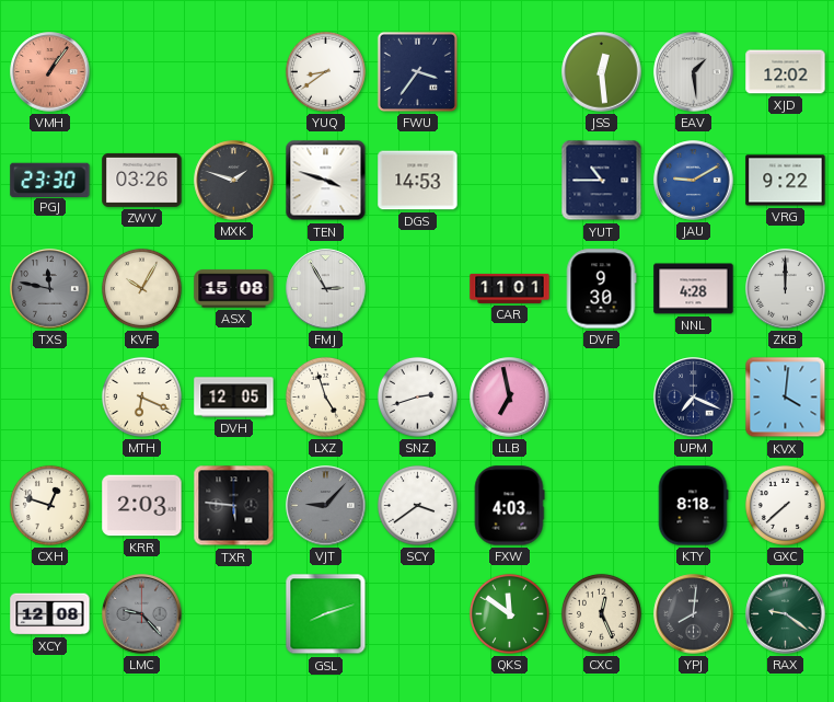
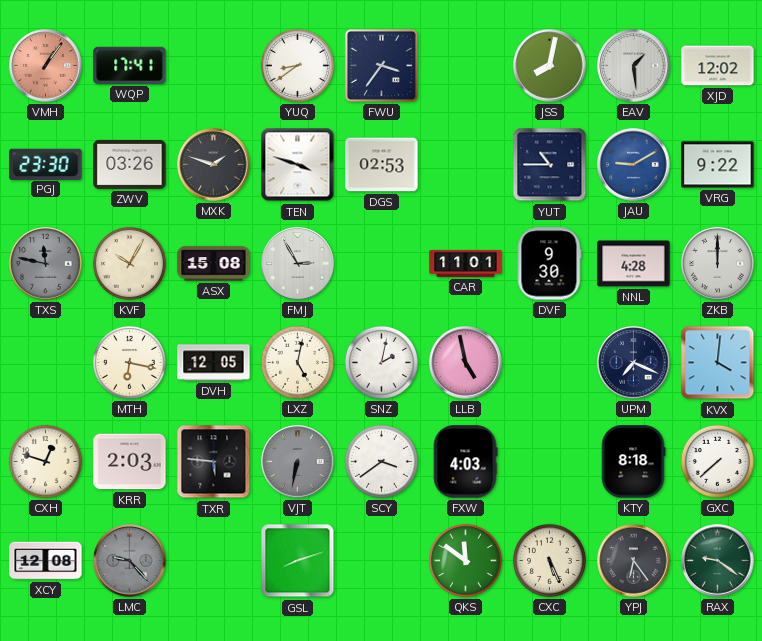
WQP: none -> 17:41 (130, 65)
JSS: 12:29 -> 8:02 (550, 66)
DGS: 14:53 -> 02:53 (382, 165)
MTH: 6:19 -> 6:17 (129, 362)
LXZ: 4:57 -> 5:02 (297, 362)
SNZ: 2:42 -> 2:02 (381, 362)
LLB: 6:58 -> 4:58 (466, 363)
VJT: 9:07 -> 6:32 (298, 462)
CXC: 12:26 -> 5:26 (549, 560)
YPJ: 8:01 -> 6:24 (634, 561)
